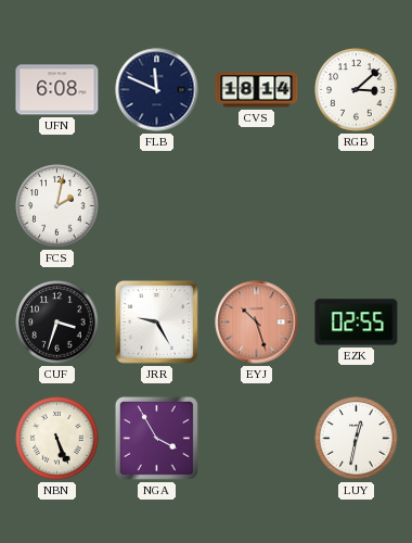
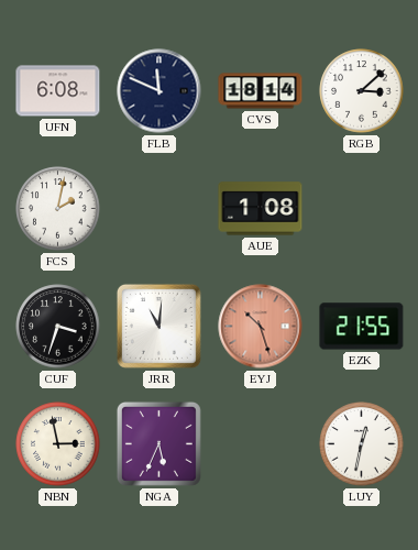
AUE: none -> 1:08 (261, 209)
JRR: 9:25 -> 11:01 (158, 326)
EZK: 02:55 -> 21:55 (362, 327)
NBN: 5:26 -> 2:58 (58, 444)
NGA: 3:55 -> 5:34 (158, 443)
